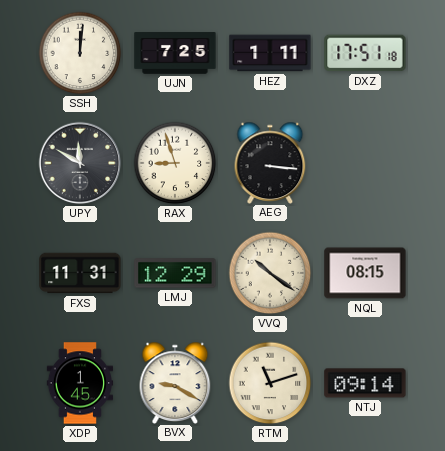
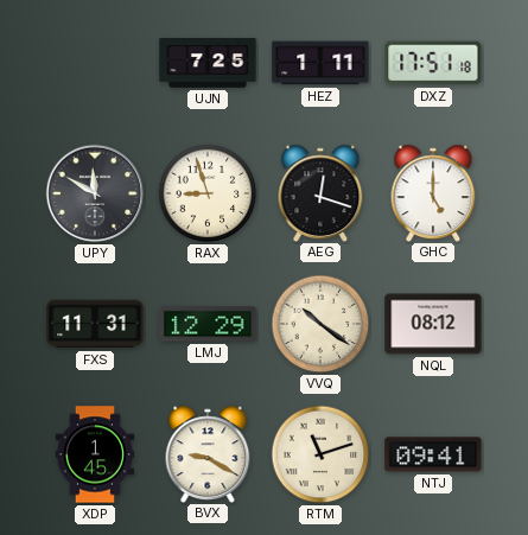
SSH: 12:01 -> none (80, 53)
AEG: 3:16 -> 12:18 (320, 192)
GHC: none -> 5:00 (433, 192)
NQL: 08:15 -> 08:12 (433, 324)
NTJ: 09:14 -> 09:41 (433, 454)
